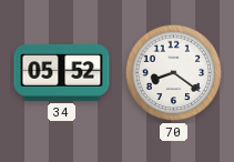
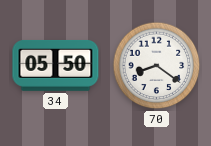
34: 05:52 -> 05:50 (56, 66)
